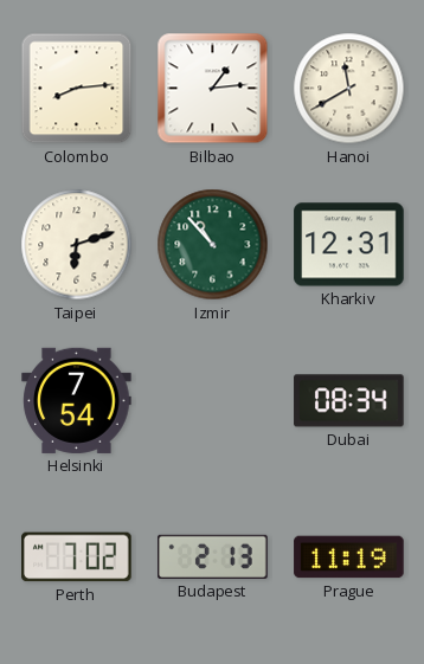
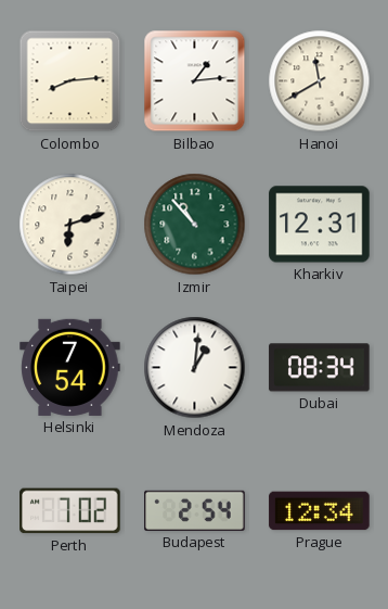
Mendoza: none -> 1:01 (195, 368)
Budapest: 2:13 -> 2:54 (195, 510)
Prague: 11:19 -> 12:34 (320, 511)
